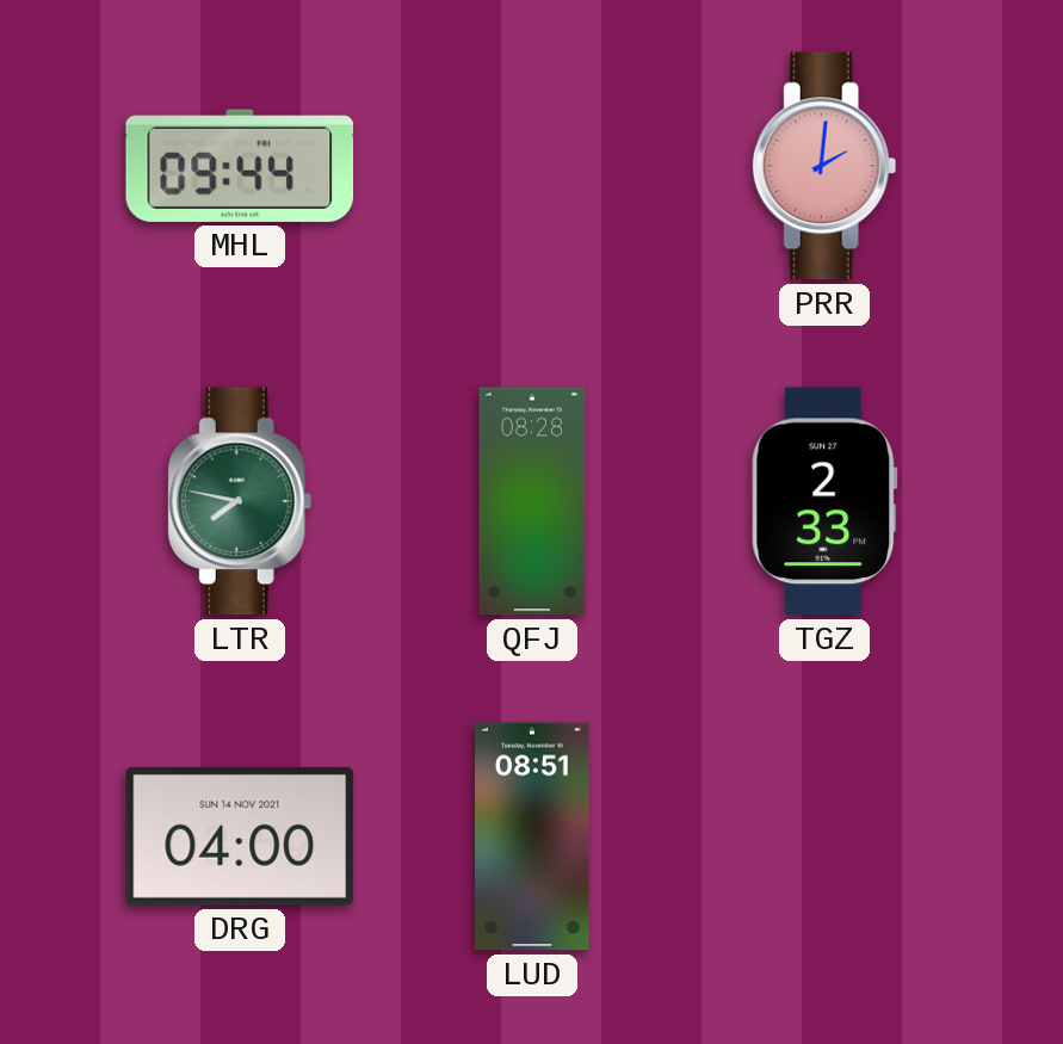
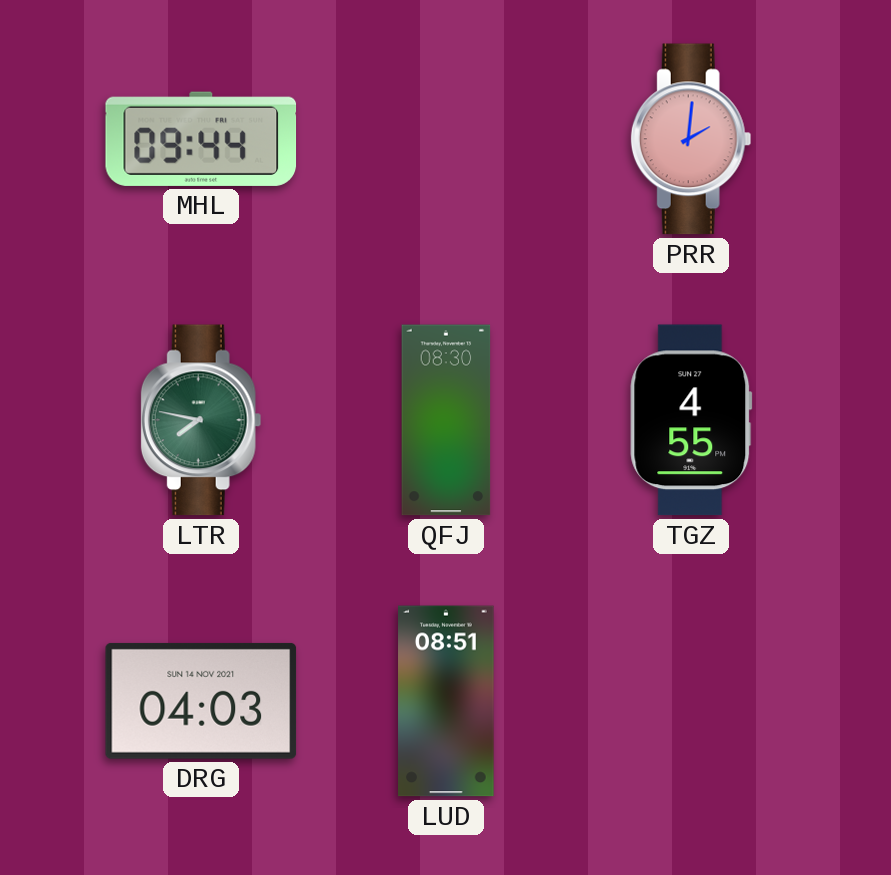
QFJ: 08:28 -> 08:30 (446, 420)
TGZ: 2:33 -> 4:55 (691, 420)
DRG: 04:00 -> 04:03 (201, 701)
